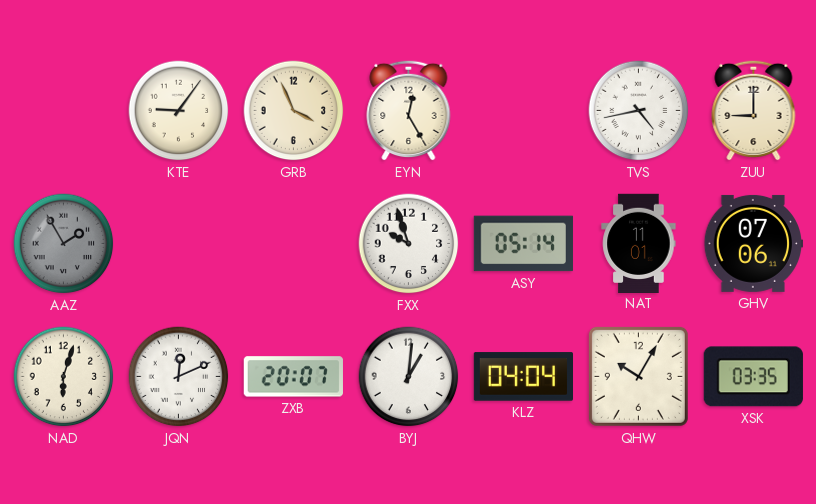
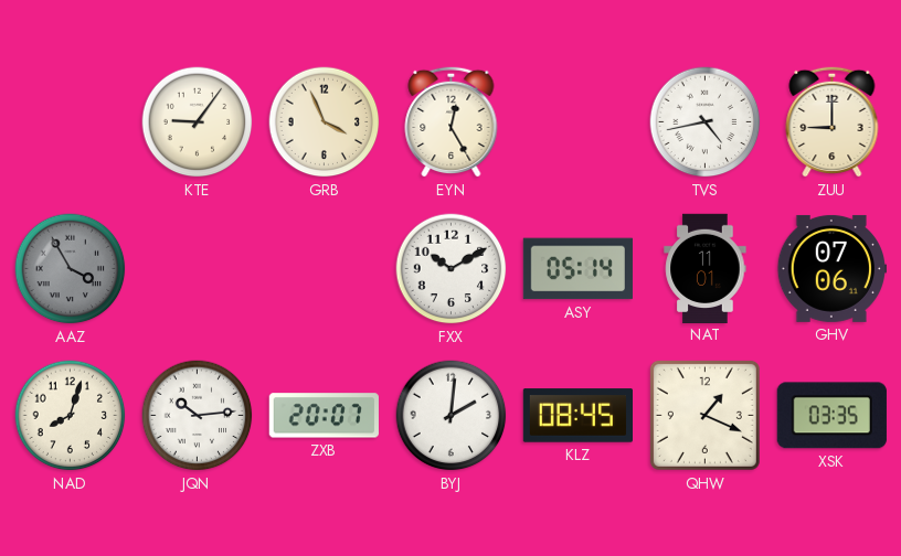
AAZ: 1:55 -> 3:55 (71, 269)
FXX: 9:57 -> 10:10 (452, 269)
NAD: 6:03 -> 8:03 (71, 416)
JQN: 12:11 -> 10:14 (198, 416)
BYJ: 1:01 -> 2:01 (452, 416)
KLZ: 04:04 -> 08:45 (577, 416)
QHW: 10:05 -> 1:19 (704, 415)
